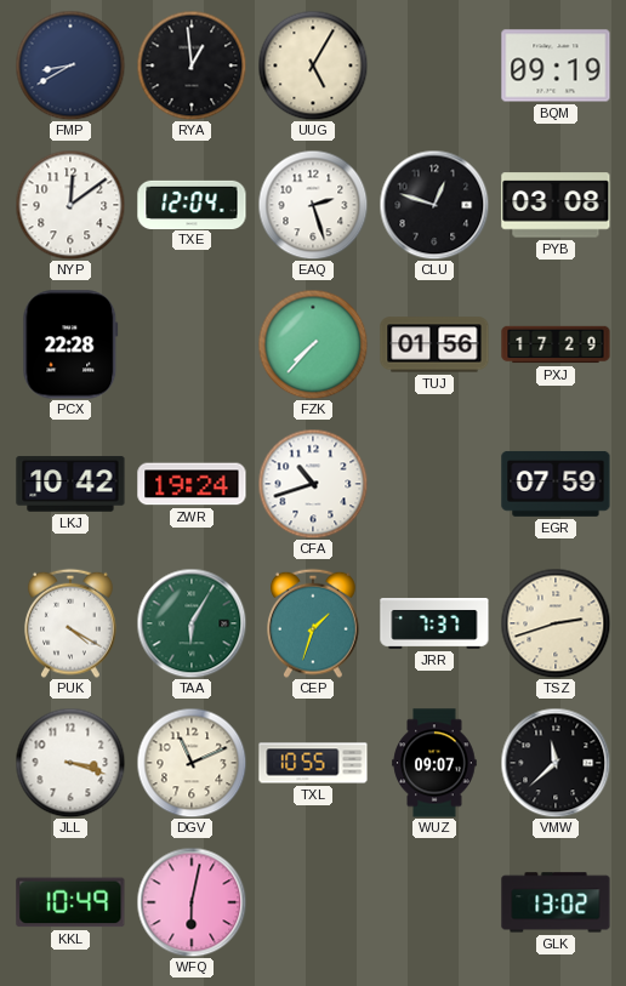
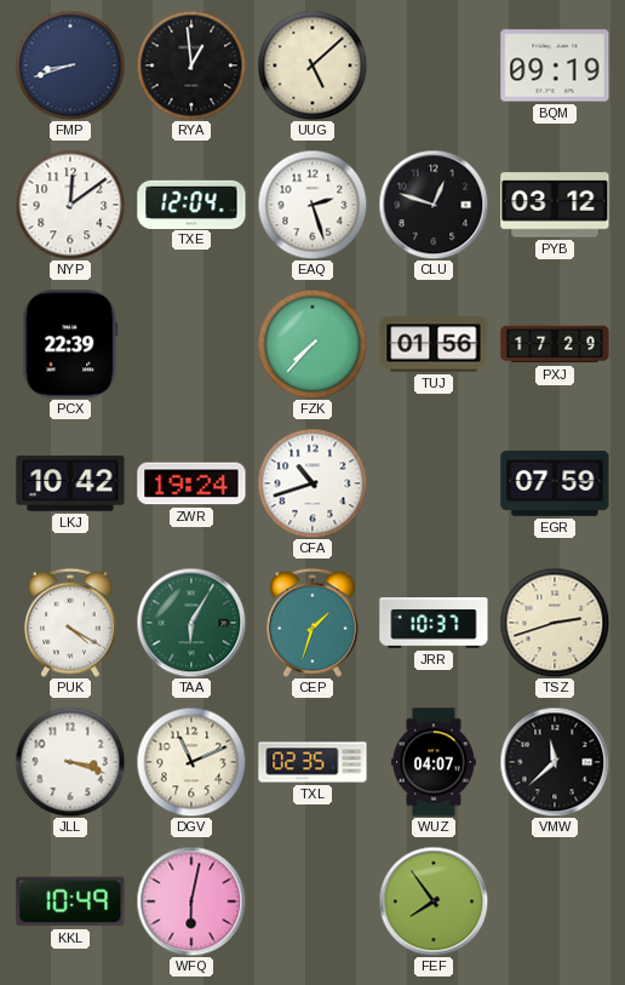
FMP: 8:40 -> 8:42 (70, 65)
UUG: 5:05 -> 5:08 (312, 65)
PYB: 03:08 -> 03:12 (555, 205)
PCX: 22:28 -> 22:39 (70, 344)
JRR: 7:37 -> 10:37 (434, 624)
TXL: 10:55 -> 02:35 (312, 762)
WUZ: 09:07 -> 04:07 (434, 762)
FEF: none -> 7:54 (434, 901)
GLK: 13:02 -> none (556, 902)
